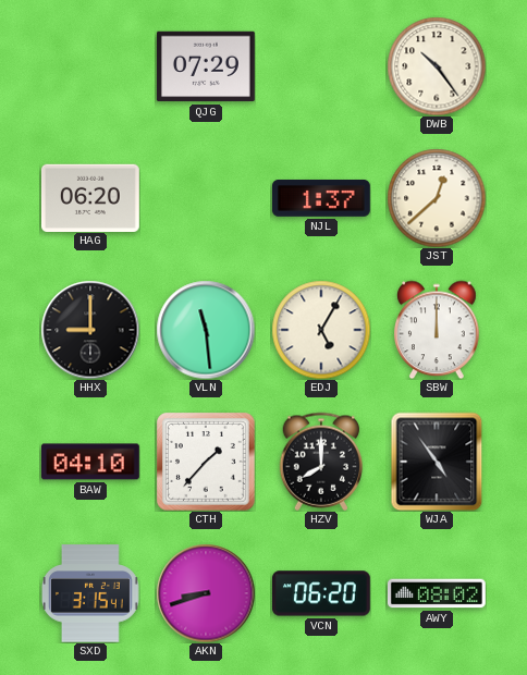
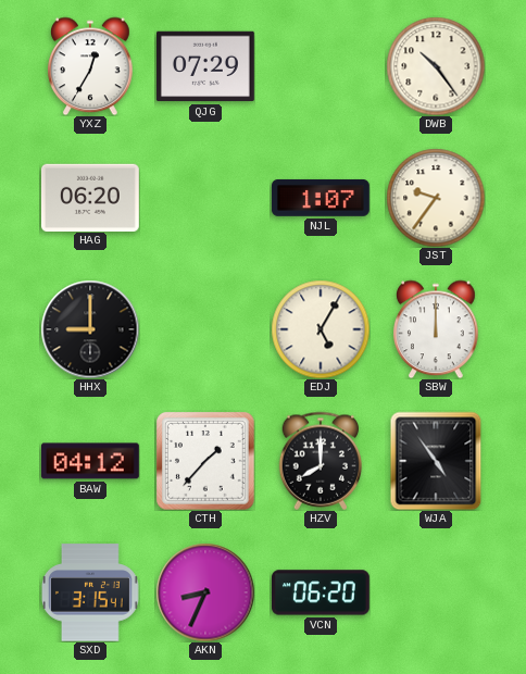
YXZ: none -> 12:35 (91, 66)
NJL: 1:37 -> 1:07 (321, 198)
JST: 12:38 -> 9:36 (436, 198)
VLN: 11:29 -> none (206, 330)
BAW: 04:10 -> 04:12 (90, 461)
AKN: 8:42 -> 8:34 (205, 592)
AWY: 08:02 -> none (437, 593)
